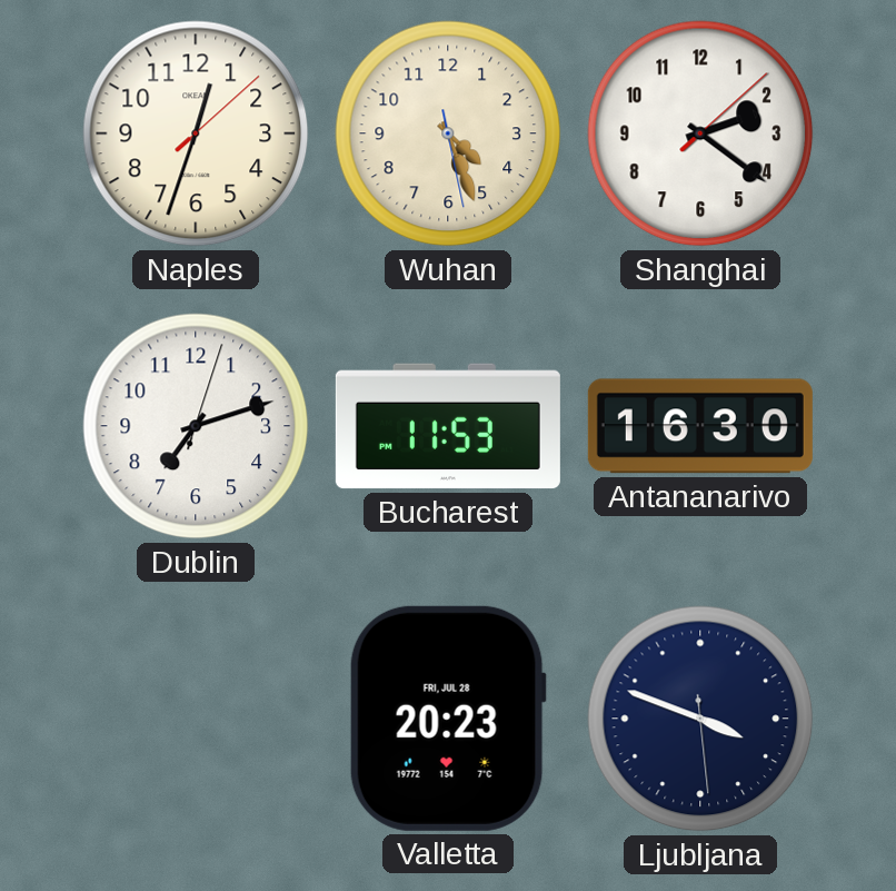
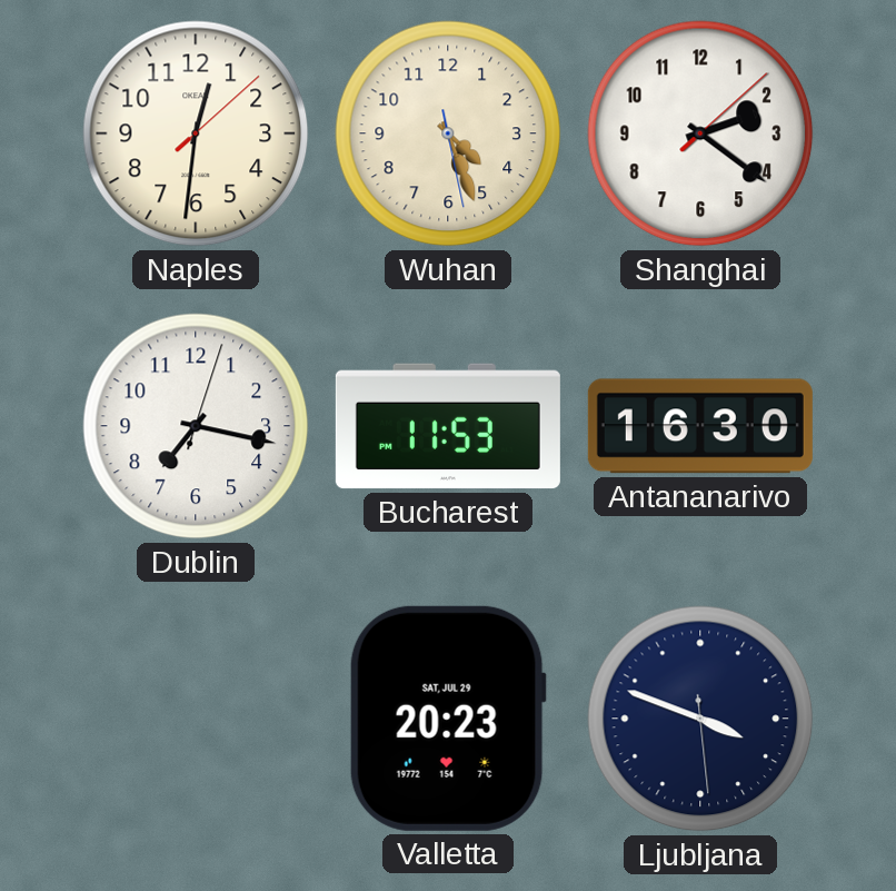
Naples: 12:33 -> 12:31 (196, 133)
Dublin: 7:12 -> 7:17 (196, 426)
Valletta date: FRI, JUL 28 -> SAT, JUL 29 (448, 719)
